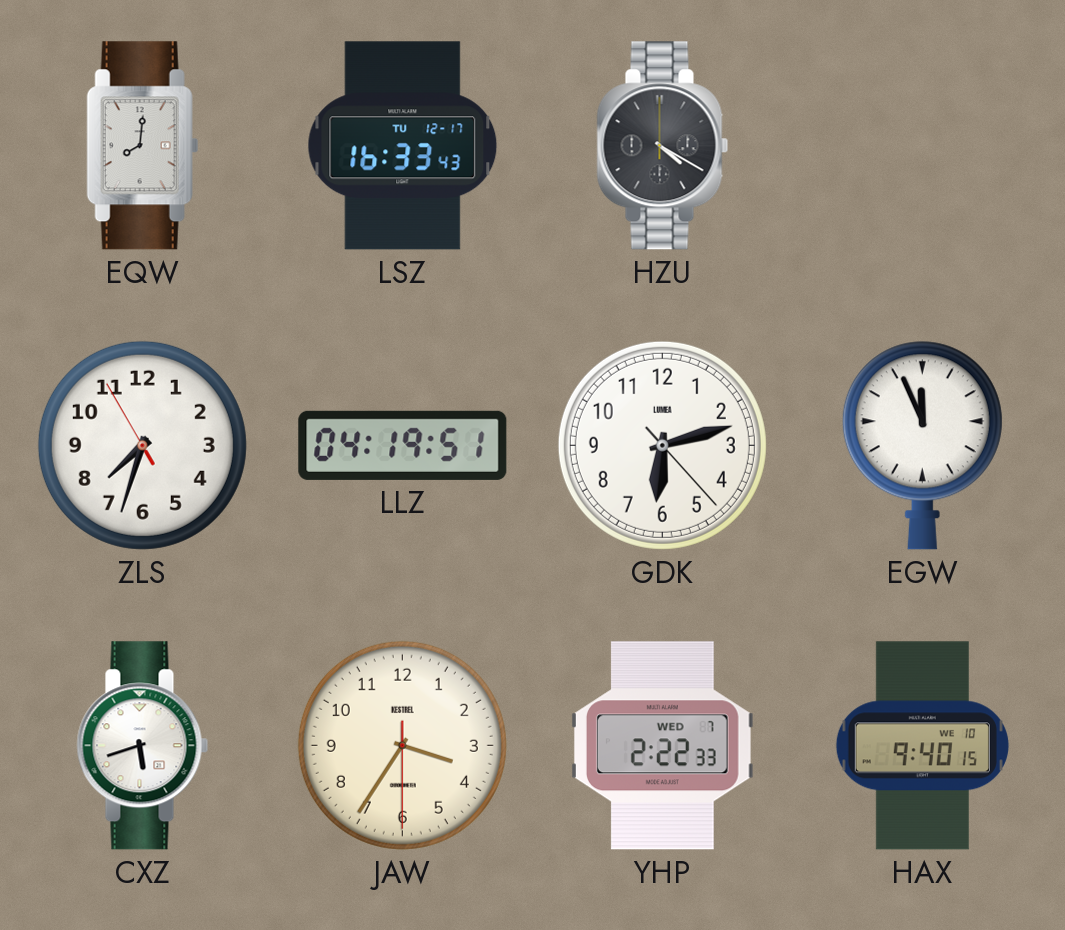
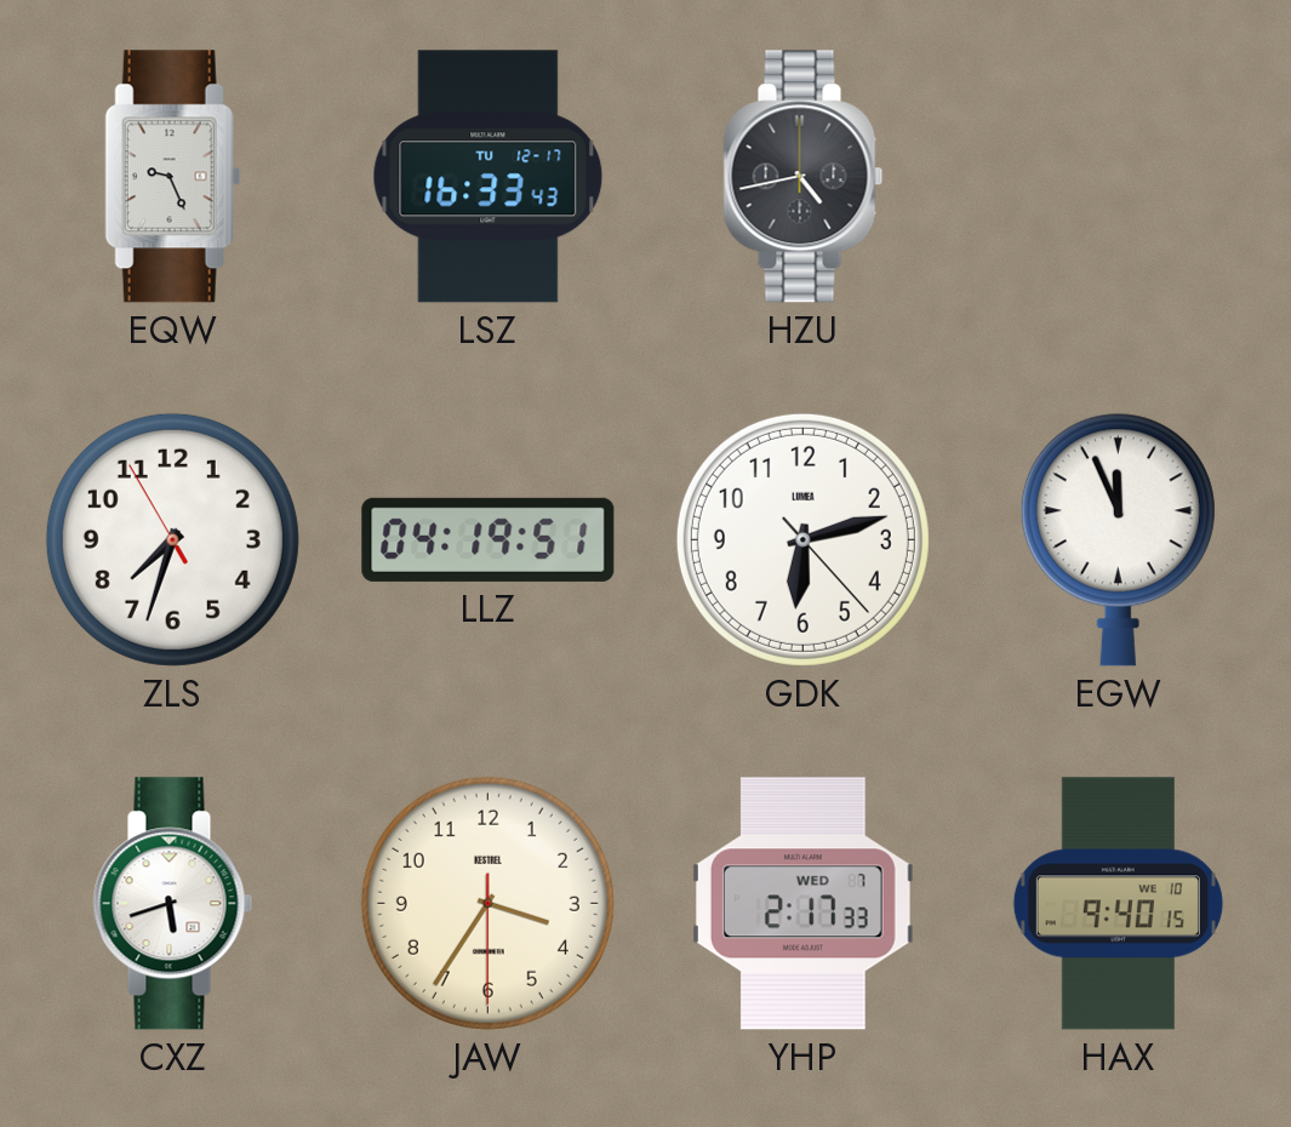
EQW: 8:01 -> 9:26 (173, 177)
HZU: 4:20 -> 4:43 (804, 177)
YHP: 2:22 -> 2:17 (802, 904)
